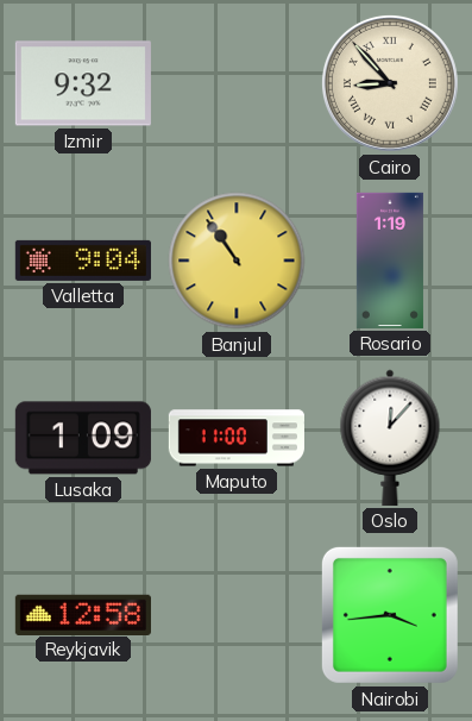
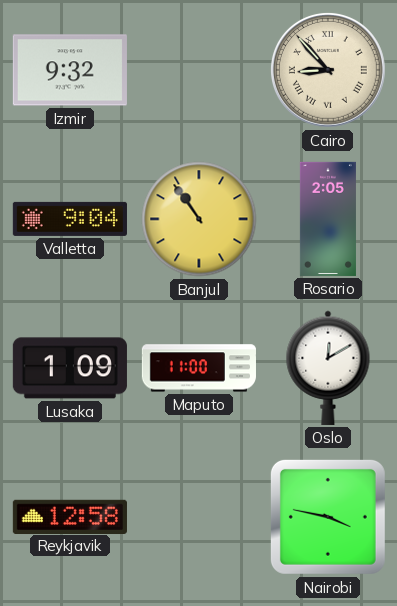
Rosario: 1:19 -> 2:05 (328, 219)
Oslo: 12:07 -> 12:10 (328, 368)
Nairobi: 3:44 -> 3:47 (328, 517)
